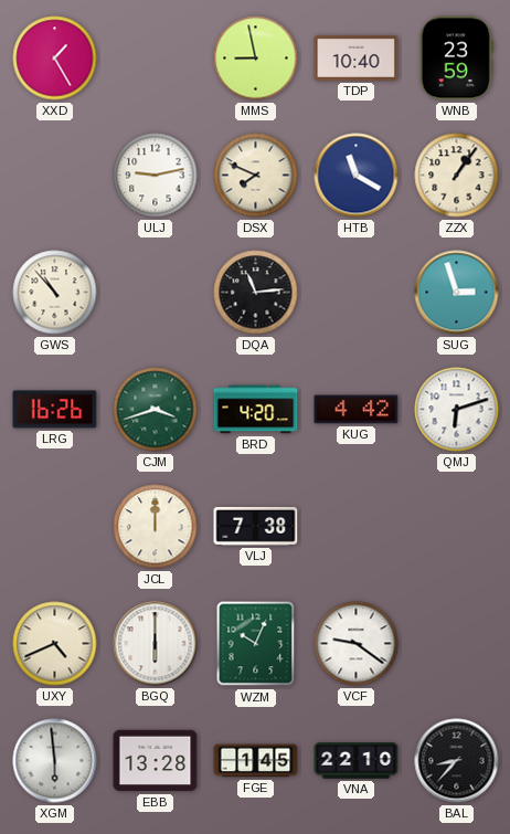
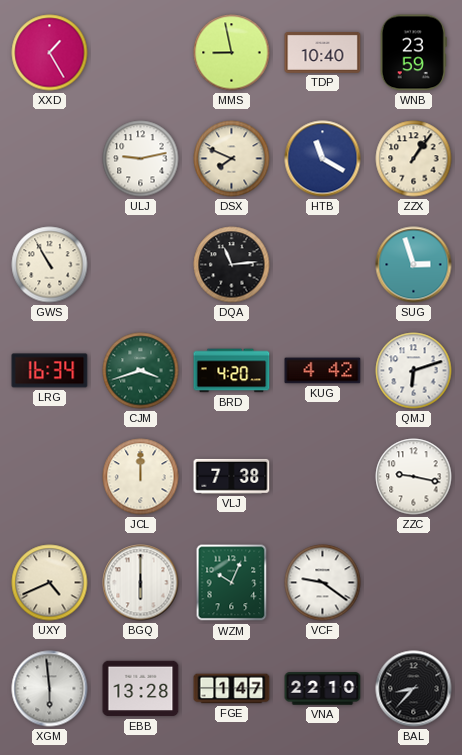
GWS: 10:53 -> 10:55 (50, 265)
LRG: 16:26 -> 16:34 (50, 371)
ZZC: none -> 9:17 (414, 477)
FGE: 1:45 -> 1:47 (232, 689)
